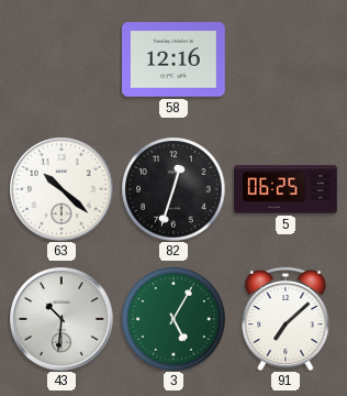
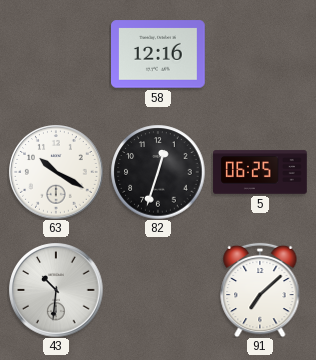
63: 10:22 -> 10:20 (56, 172)
3: 5:05 -> none (173, 319)
